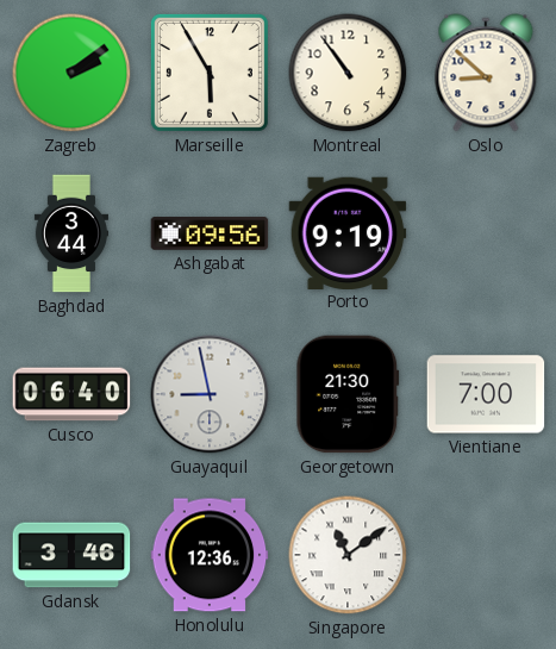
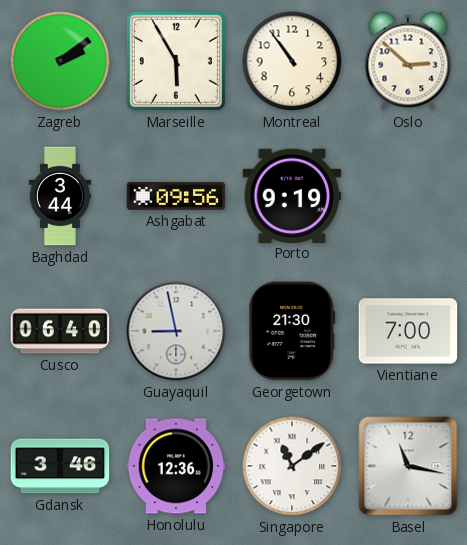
Oslo: 8:52 -> 2:52 (408, 61)
Basel: none -> 11:17 (408, 466)
